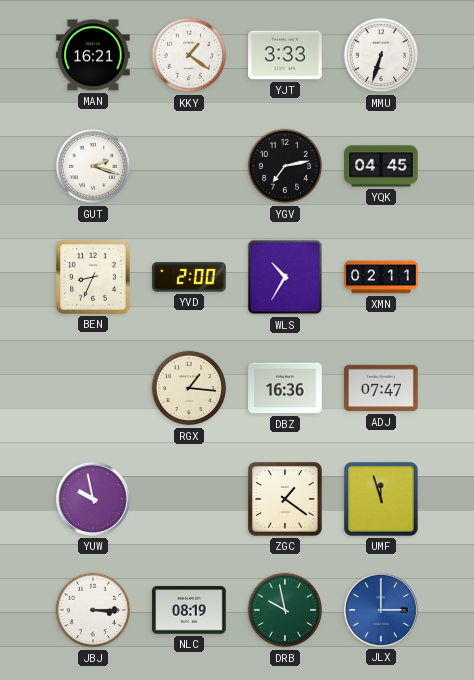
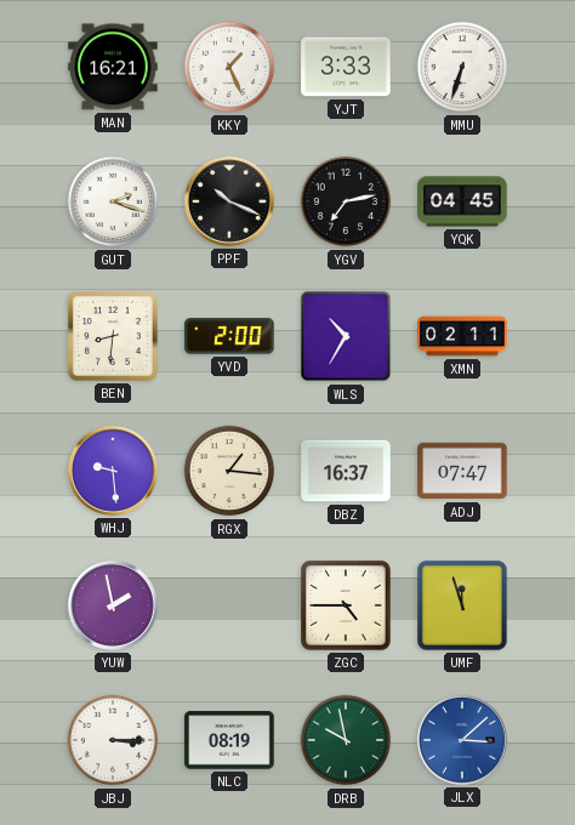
KKY: 1:21 -> 1:26 (229, 67)
PPF: none -> 10:19 (229, 201)
BEN: 8:34 -> 8:31 (114, 337)
WHJ: none -> 9:29 (113, 471)
DBZ: 16:36 -> 16:37 (346, 471)
YUW: 9:58 -> 1:58 (113, 605)
ZGC: 1:21 -> 4:45 (347, 607)
JLX: 3:00 -> 3:08 (462, 740)
